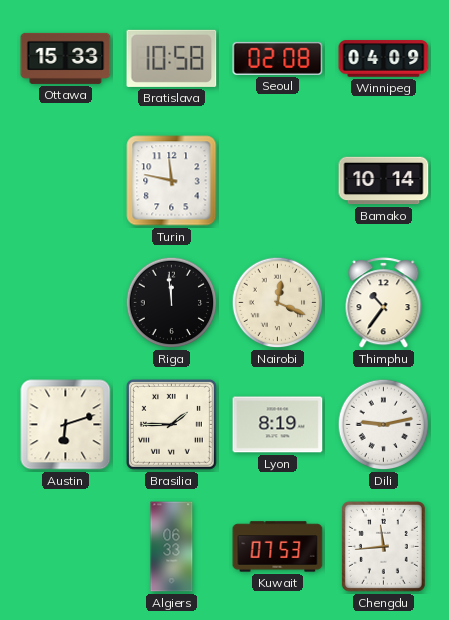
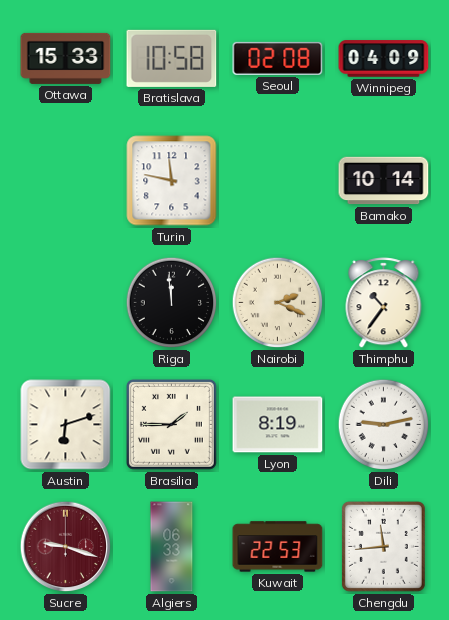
Nairobi: 12:19 -> 2:19 (278, 303)
Sucre: none -> 9:18 (66, 547)
Kuwait: 07:53 -> 22:53 (278, 547)
